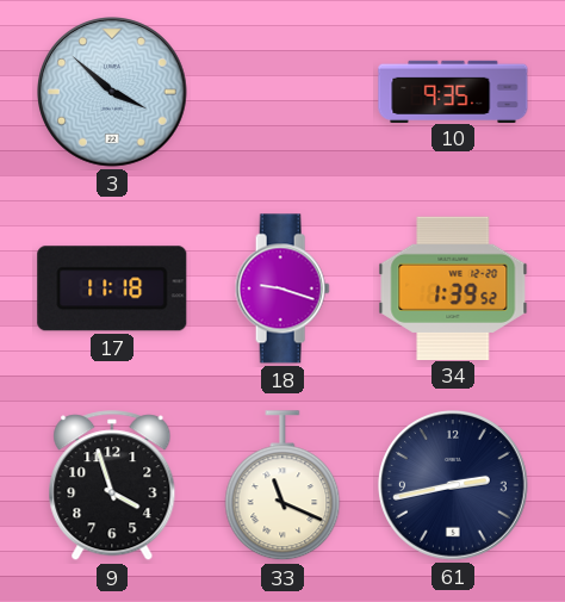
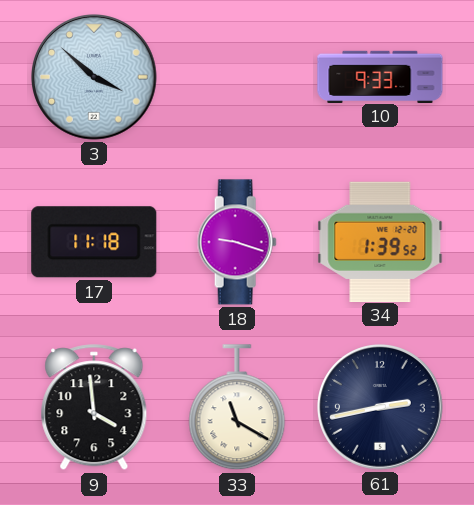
10: 9:35 -> 9:33 (380, 76)
9: 3:57 -> 3:59 (94, 408)
33: 11:19 -> 11:20 (237, 408)
